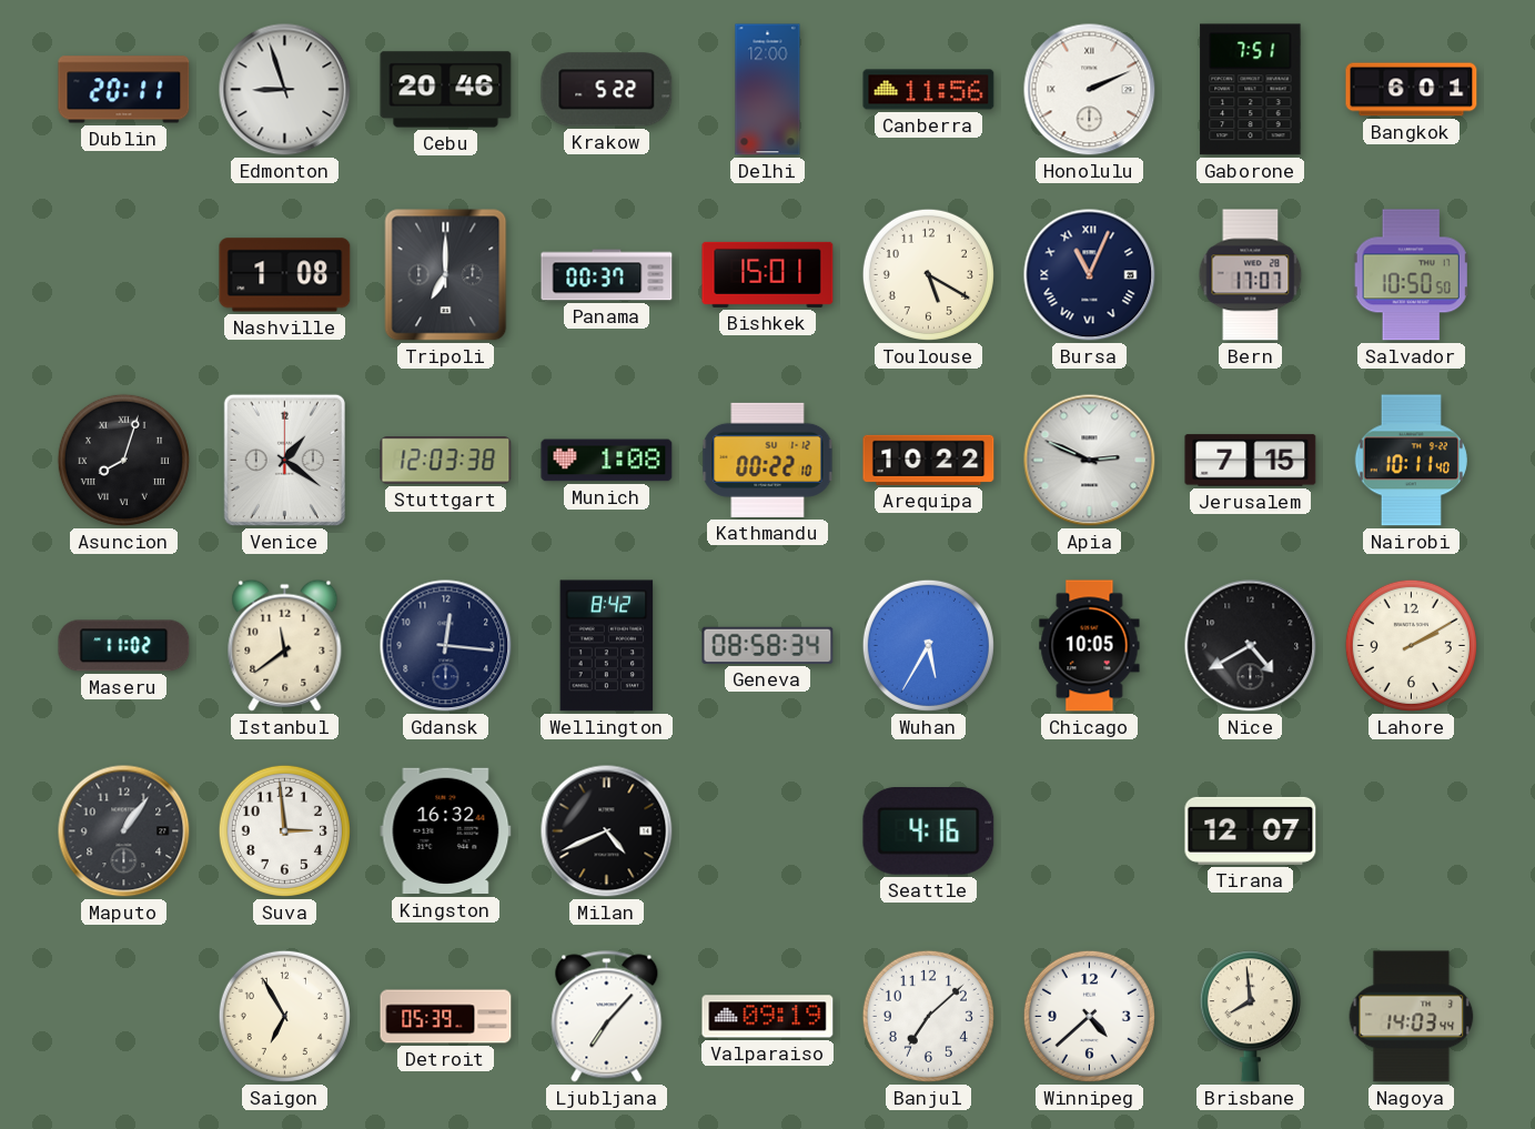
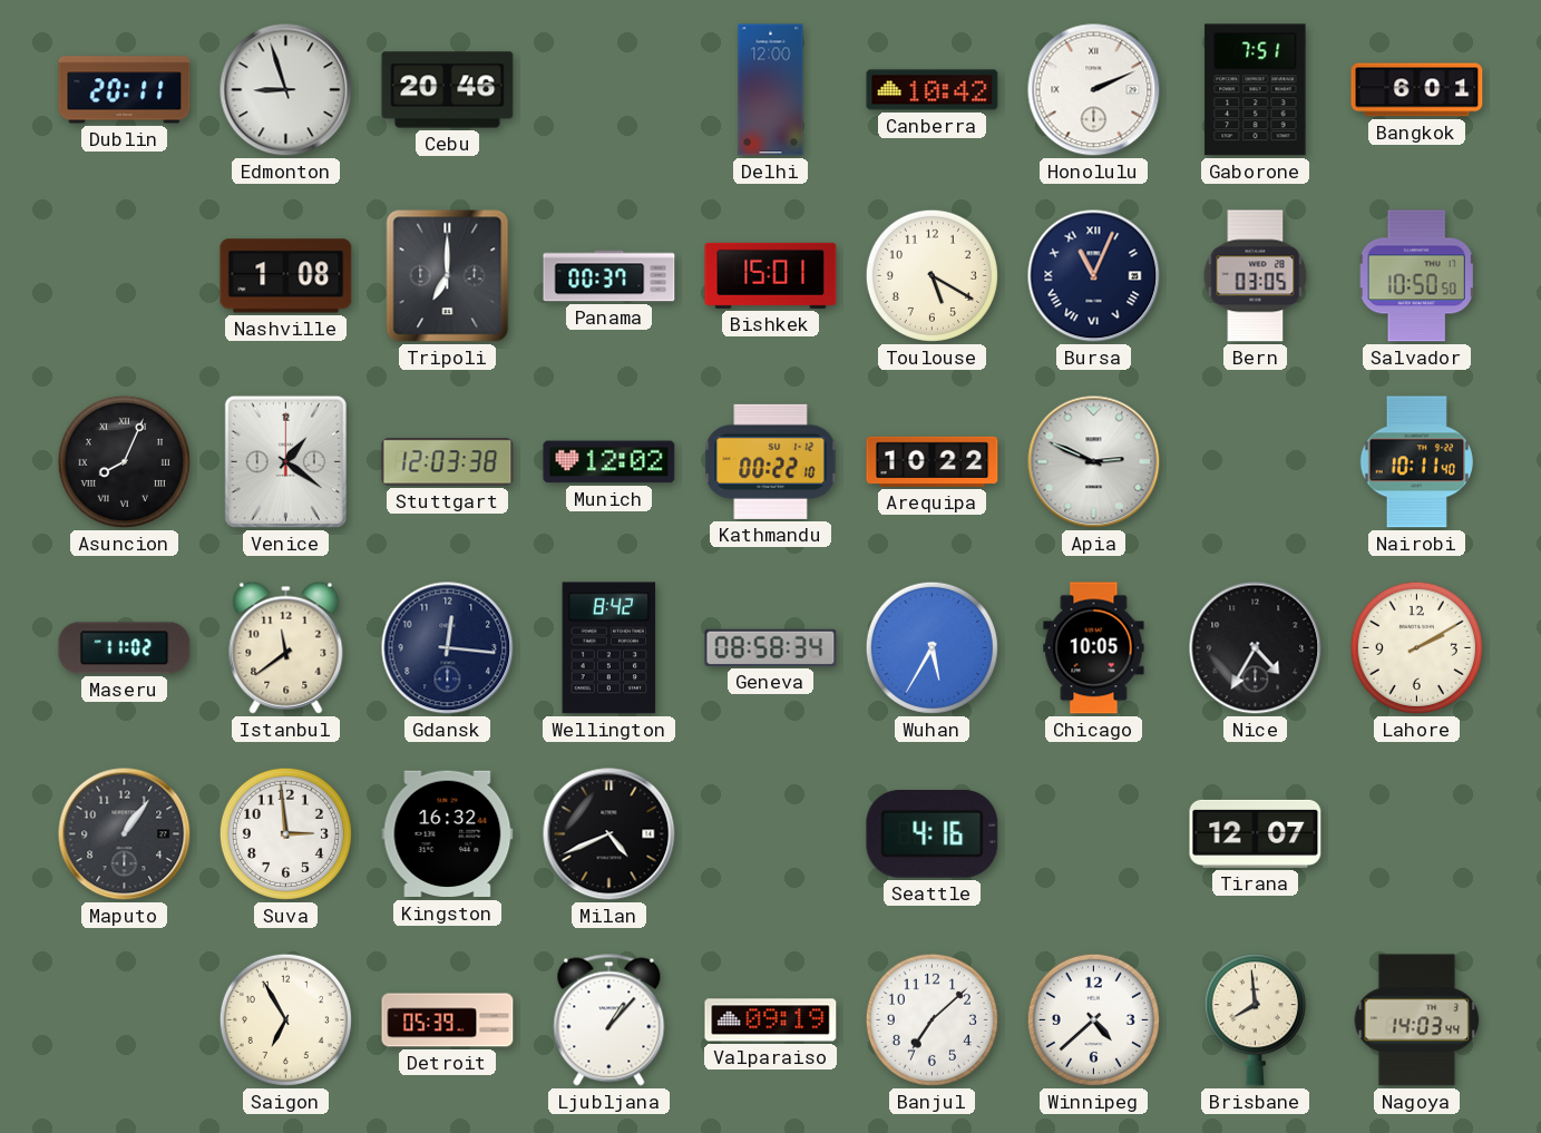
Krakow: 5:22 -> none (607, 90)
Canberra: 11:56 -> 10:42 (933, 90)
Bern: 17:07 -> 03:05 (1256, 276)
Asuncion: 8:03 -> 8:04 (124, 461)
Munich: 1:08 -> 12:02 (609, 462)
Jerusalem: 7:15 -> none (1251, 461)
Nice: 4:40 -> 4:35 (1256, 648)
Ljubljana: 7:07 -> 1:07 (609, 1020)
